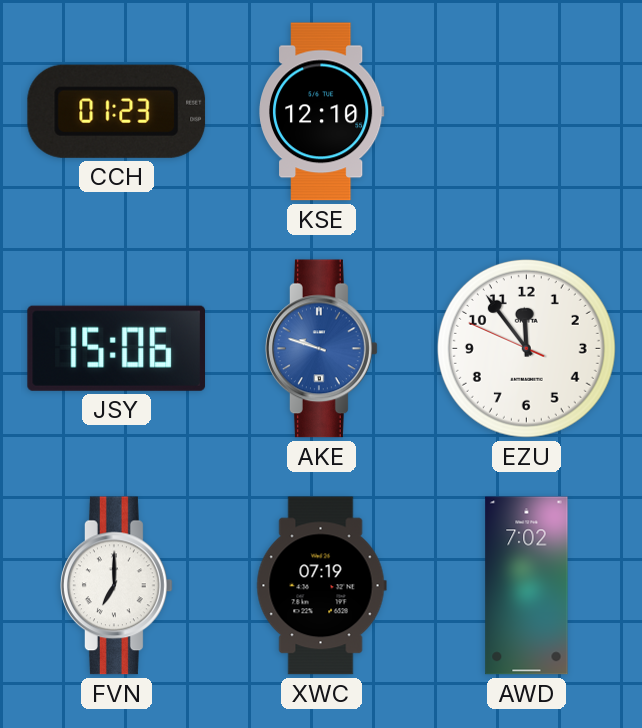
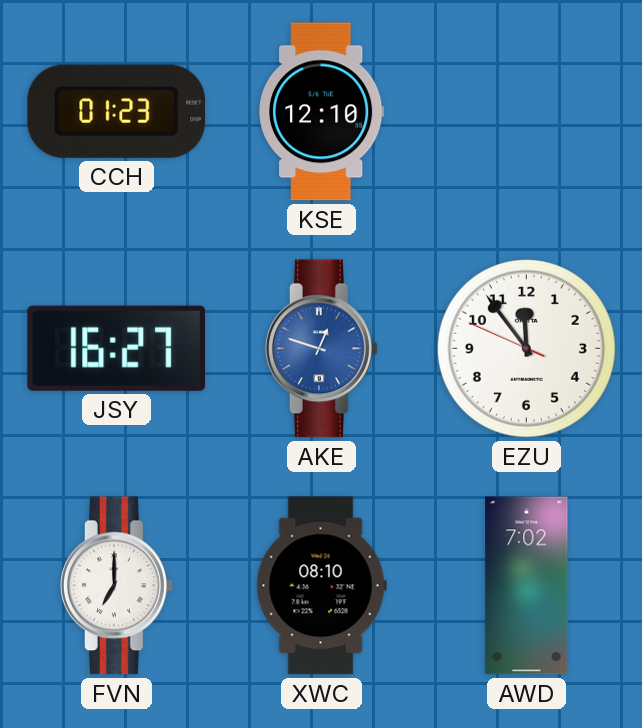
JSY: 15:06 -> 16:27 (117, 348)
AKE: 9:48 -> 12:48 (322, 349)
XWC: 07:19 -> 08:10 (321, 586)
